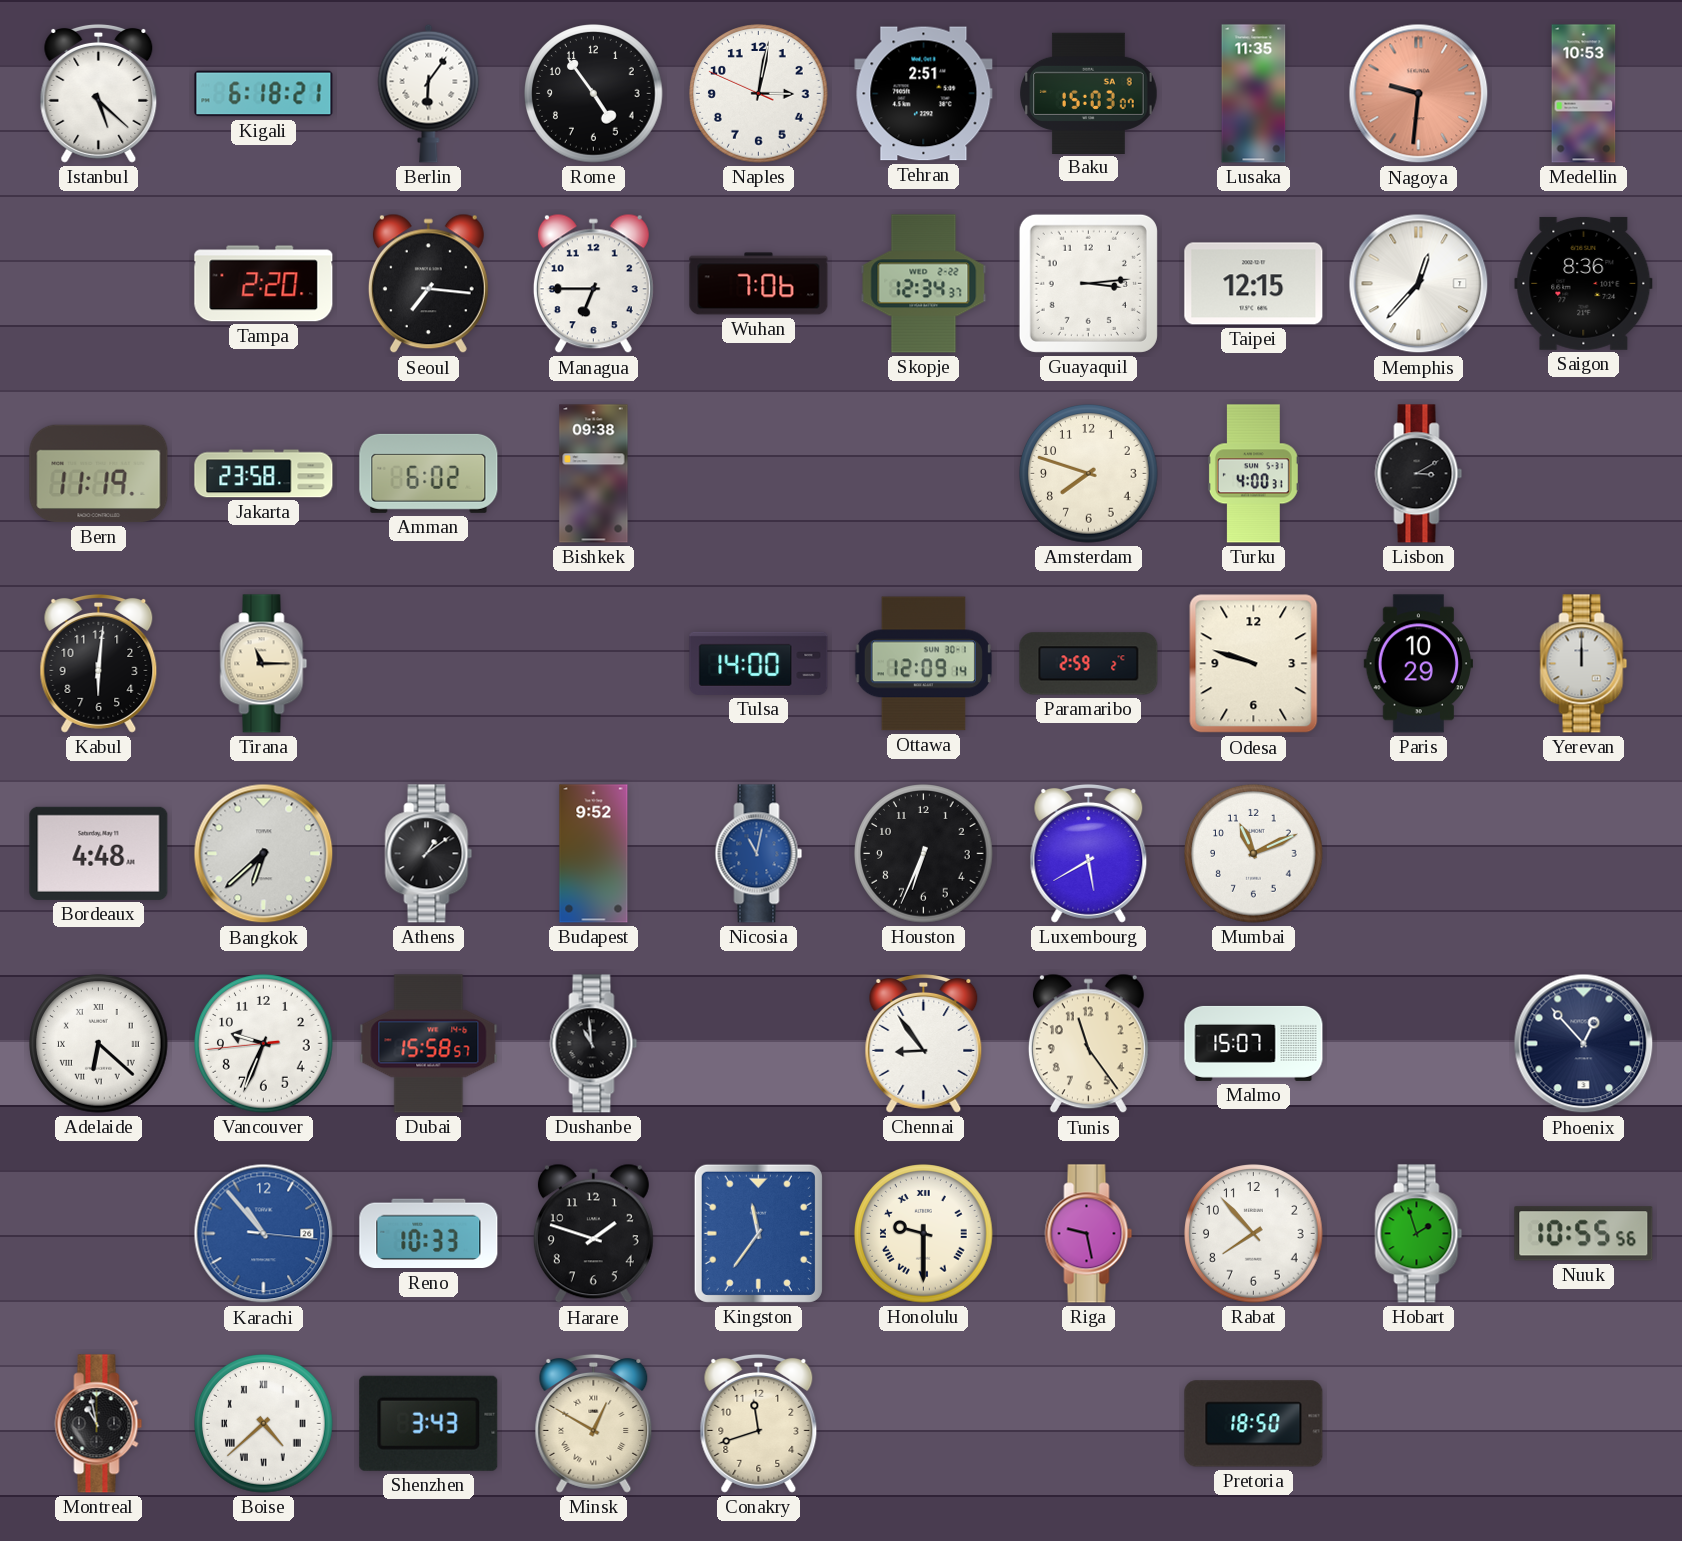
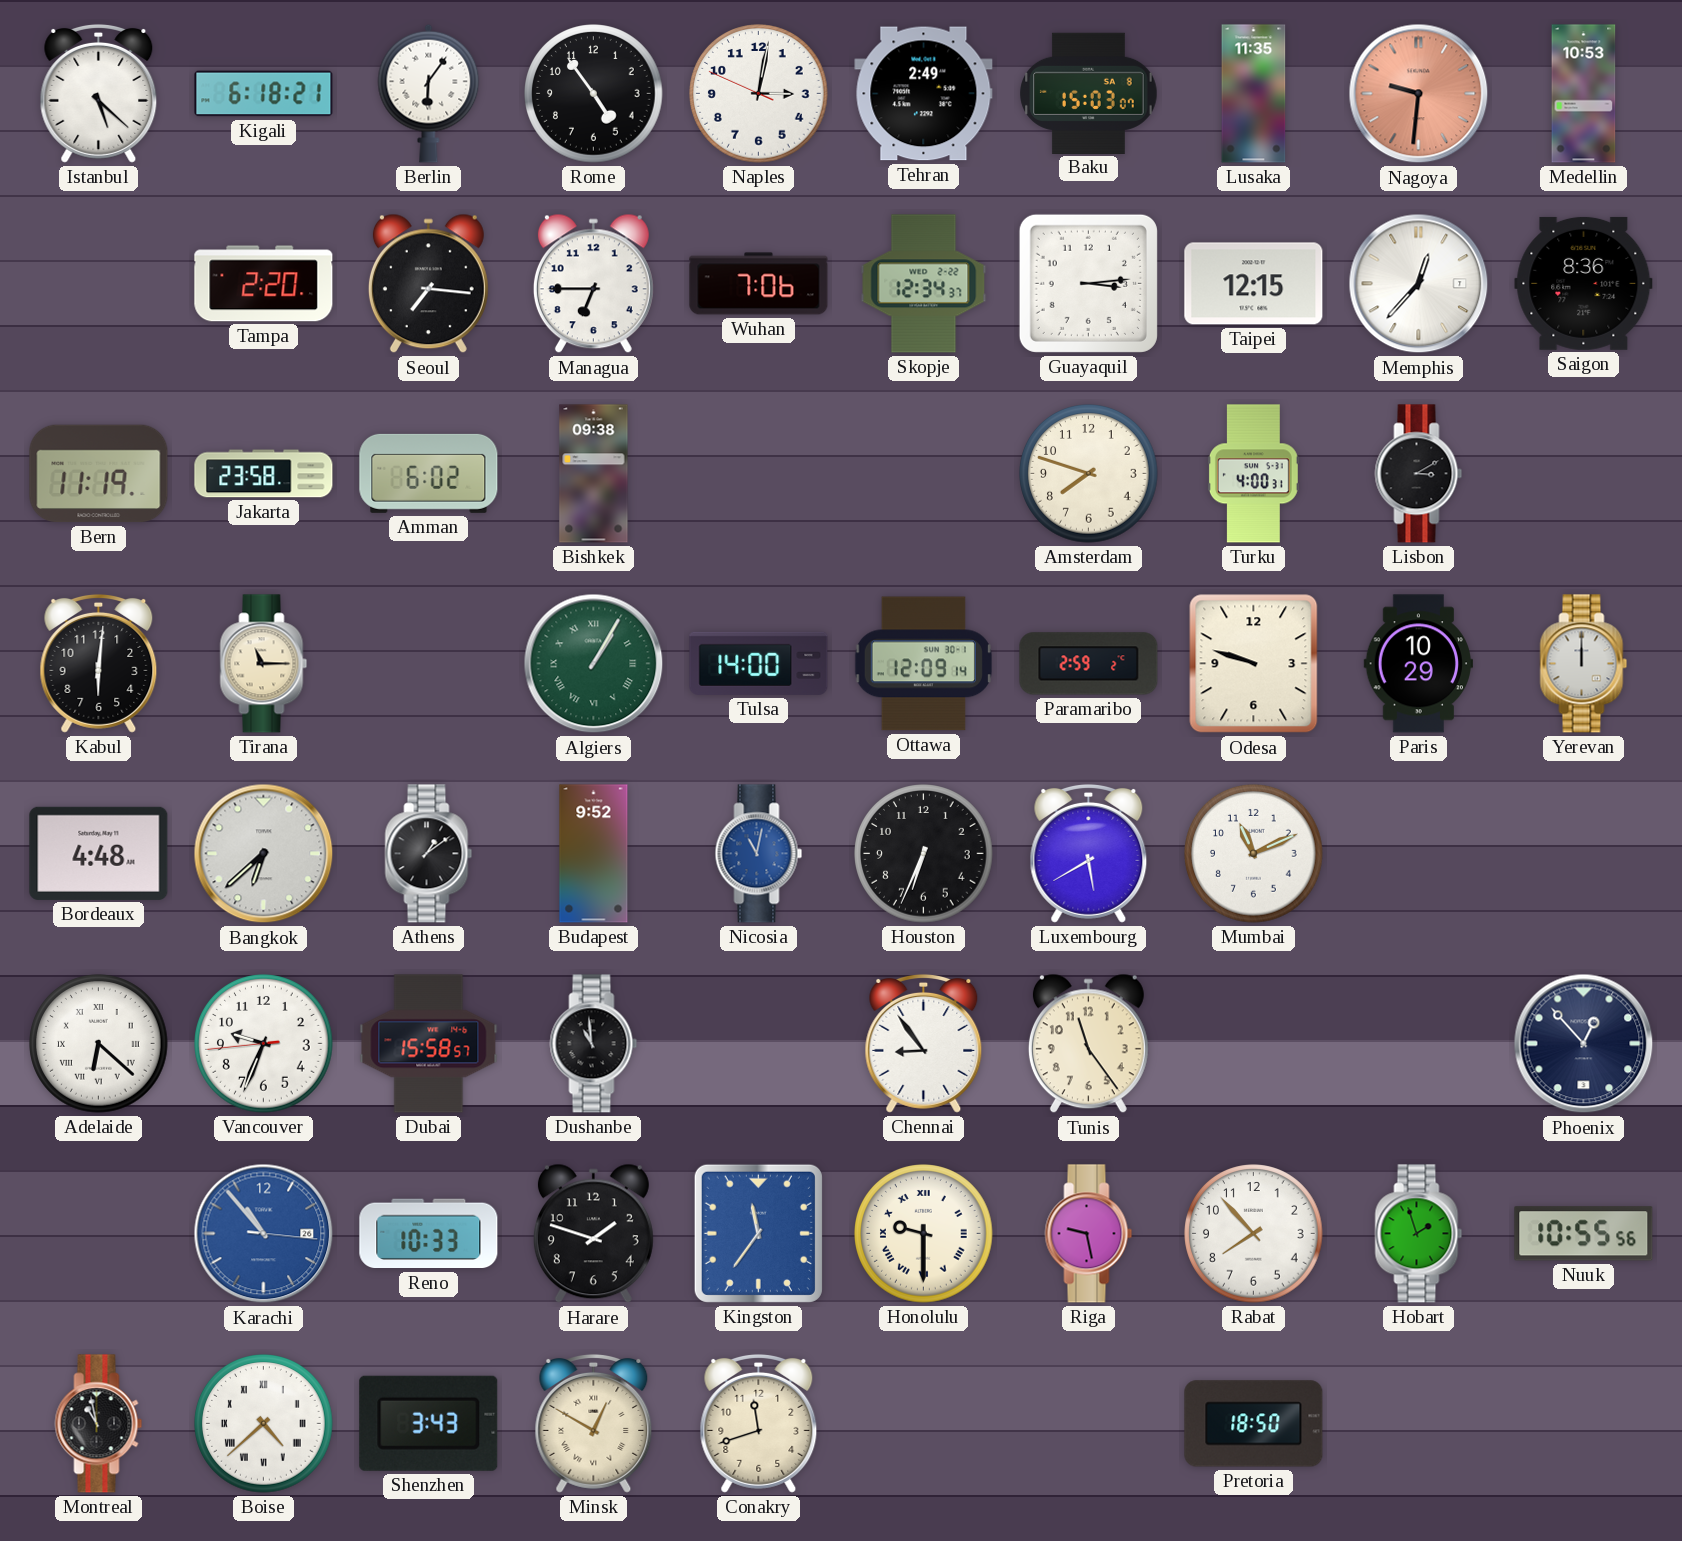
Tehran: 2:51 -> 2:49 (924, 94)
Algiers: none -> 1:05 (594, 664)
Malmo: 15:07 -> none (1254, 1043)
